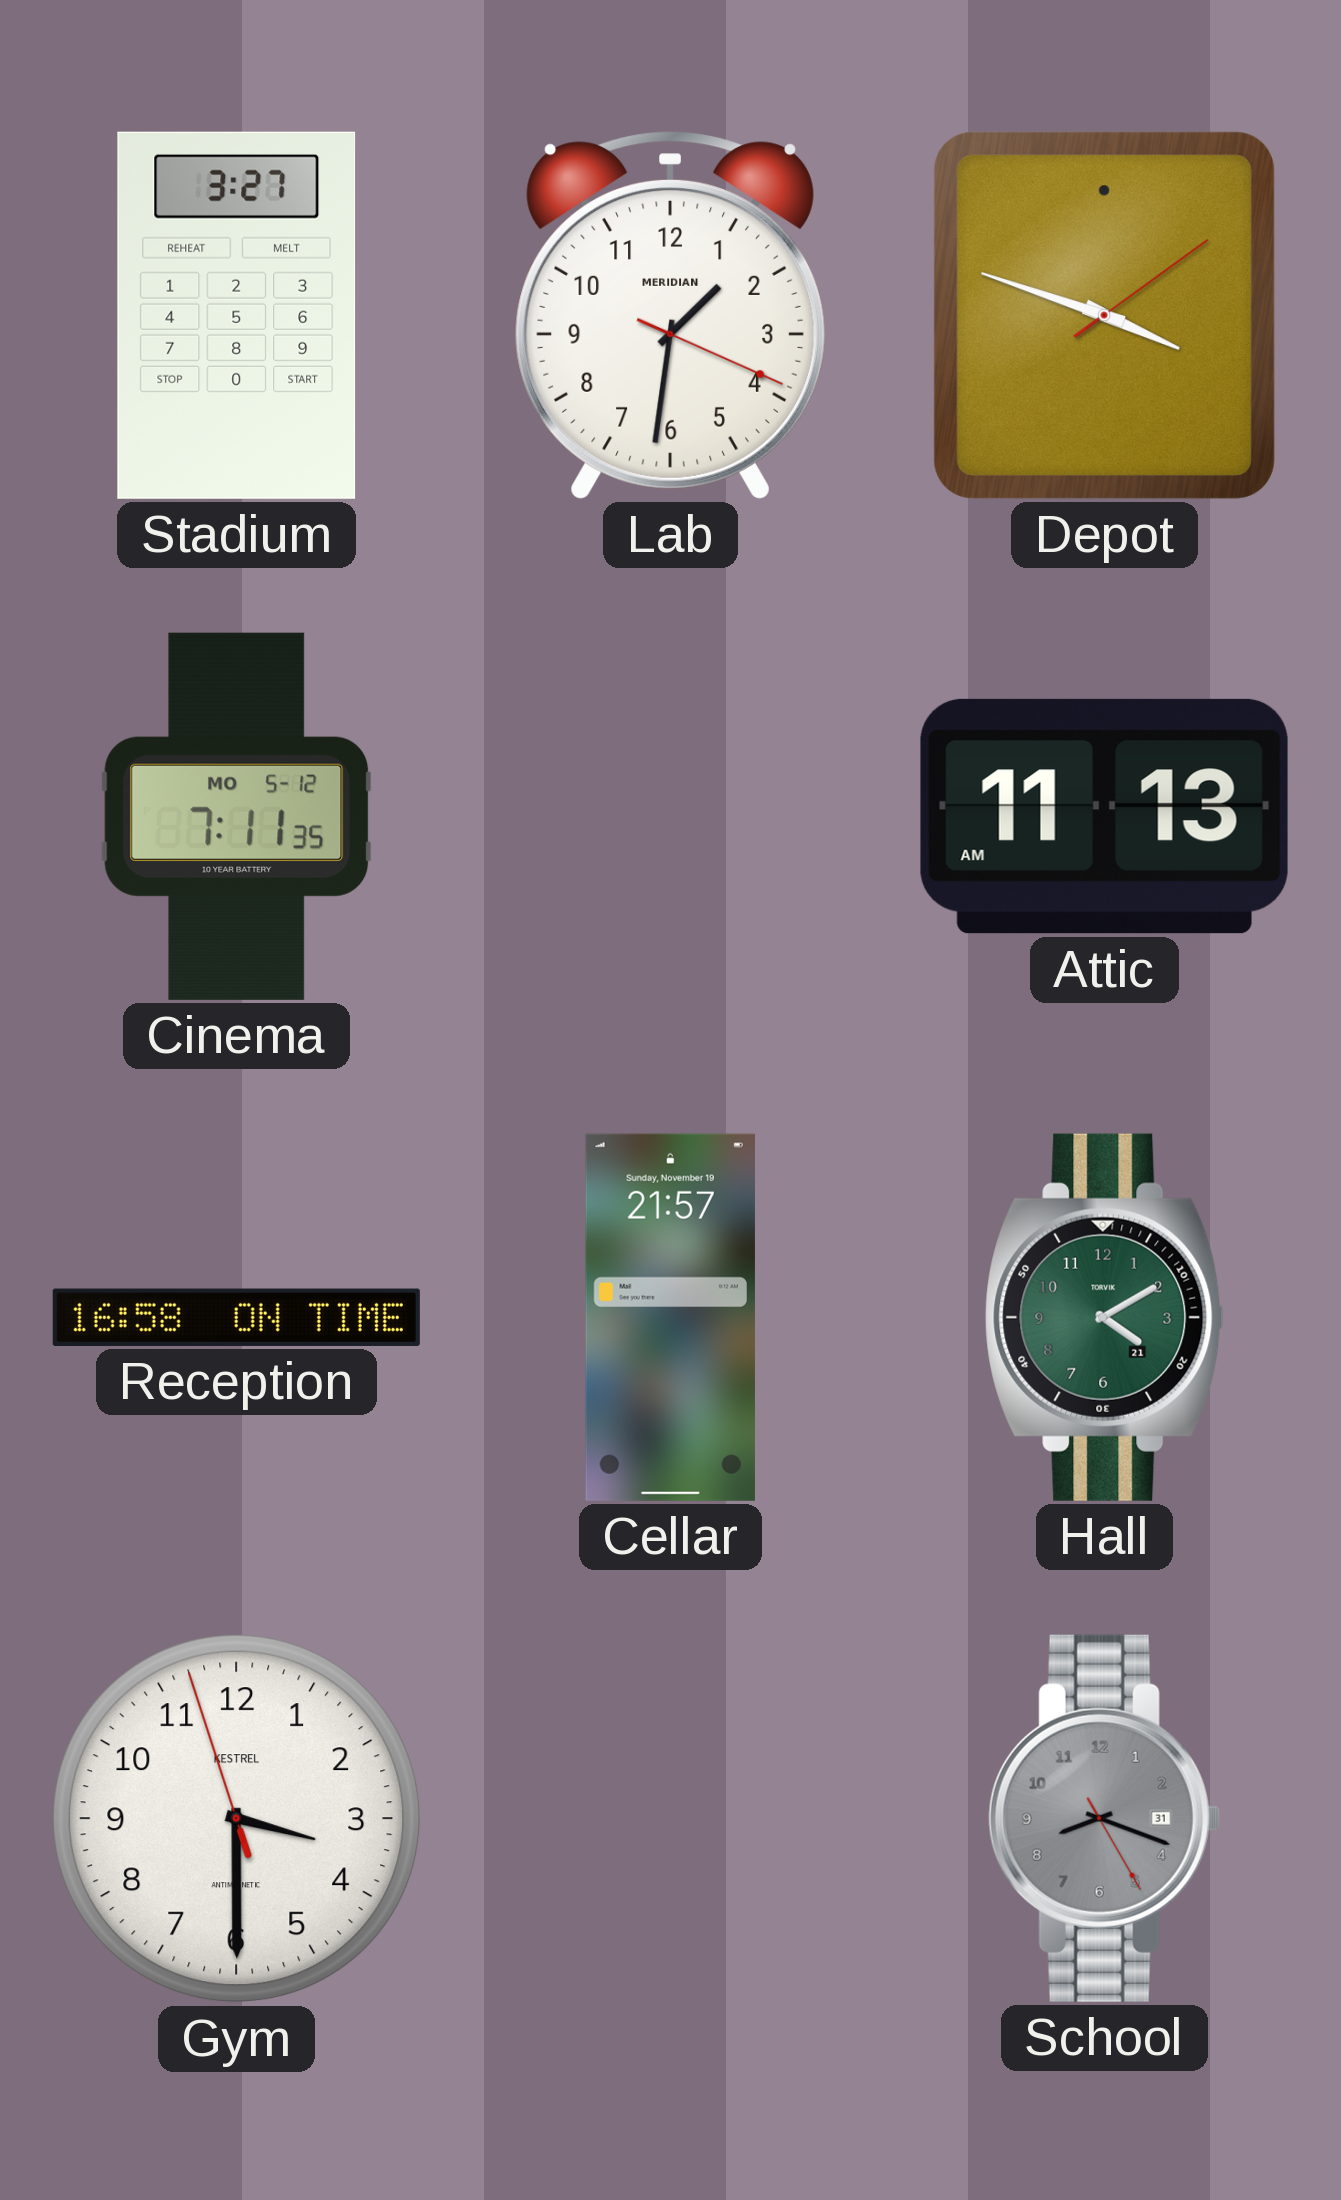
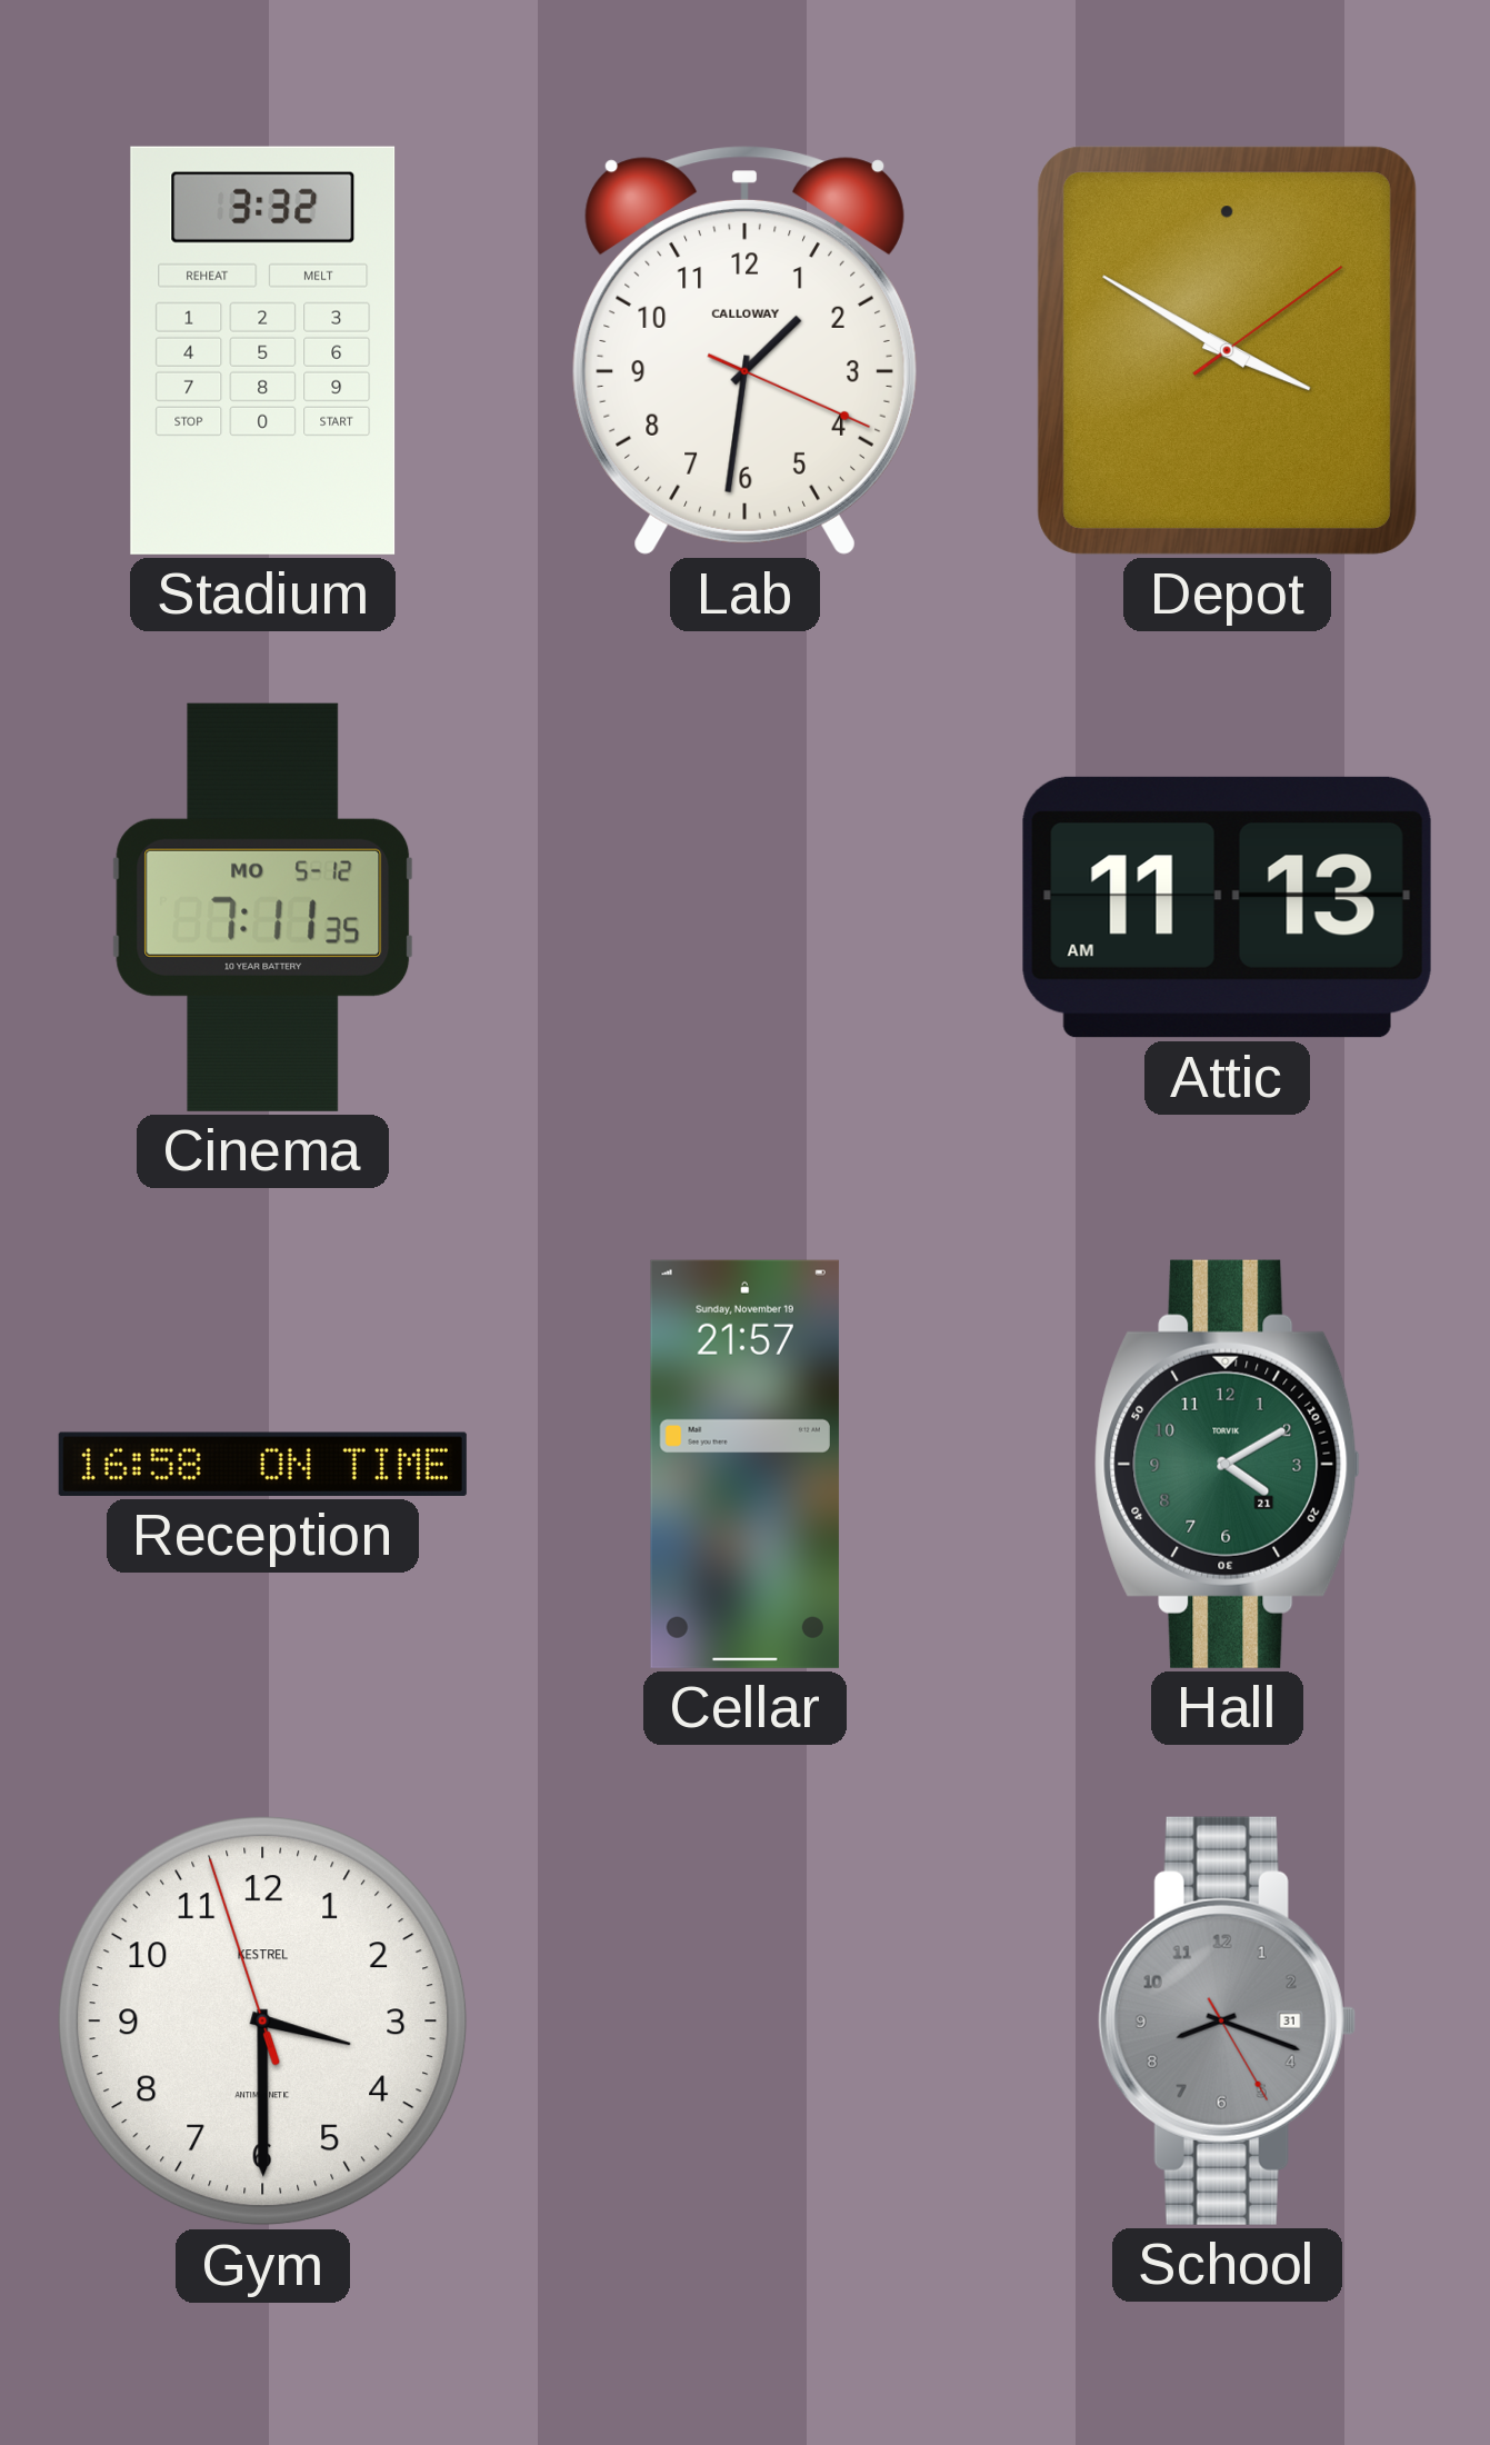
Stadium: 3:27 -> 3:32 (263, 350)
Lab brand: MERIDIAN -> CALLOWAY (744, 350)
Depot: 3:48 -> 3:50 (1227, 350)
